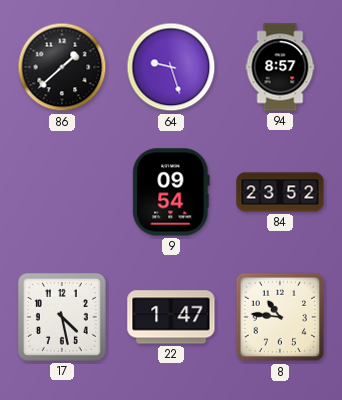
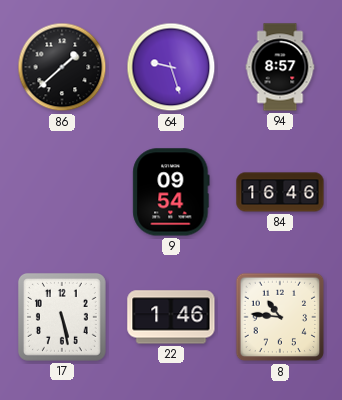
84: 23:52 -> 16:46 (280, 192)
17: 4:28 -> 5:28 (62, 317)
22: 1:47 -> 1:46 (171, 317)
